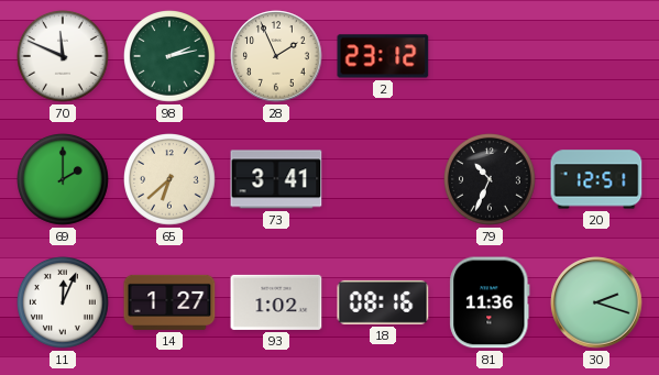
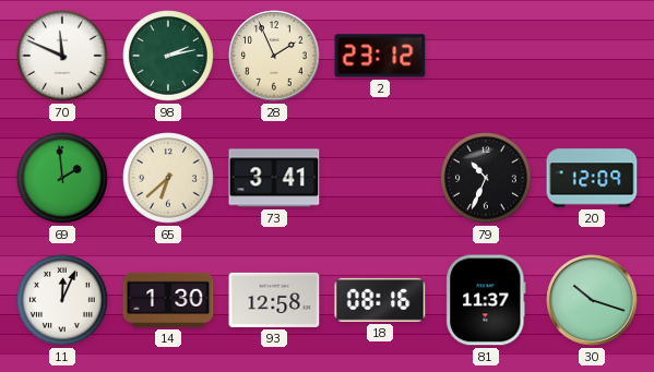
69: 2:00 -> 1:59 (63, 179)
20: 12:51 -> 12:09 (592, 178)
14: 1:27 -> 1:30 (168, 300)
93: 1:02 -> 12:58 (274, 300)
81: 11:36 -> 11:37 (486, 300)
30: 2:18 -> 10:18 (592, 300)
